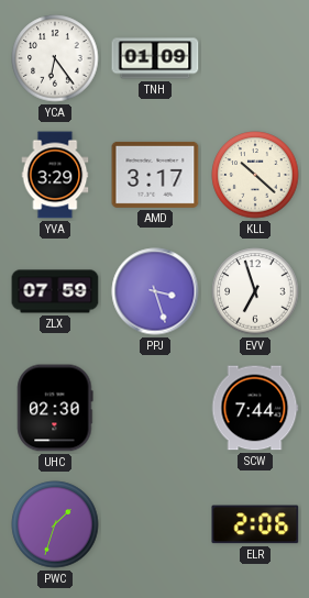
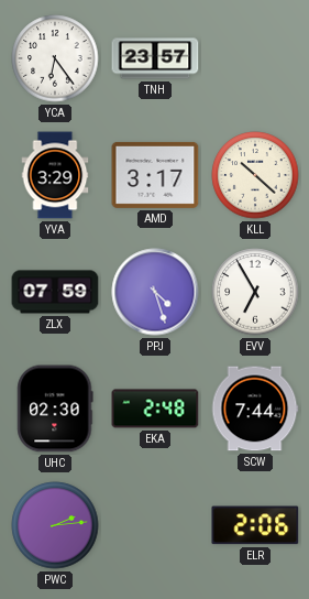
TNH: 01:09 -> 23:57 (155, 58)
PPJ: 3:27 -> 4:27 (155, 292)
EVV: 6:57 -> 6:55 (255, 292)
EKA: none -> 2:48 (155, 409)
PWC: 1:33 -> 2:14 (55, 525)
